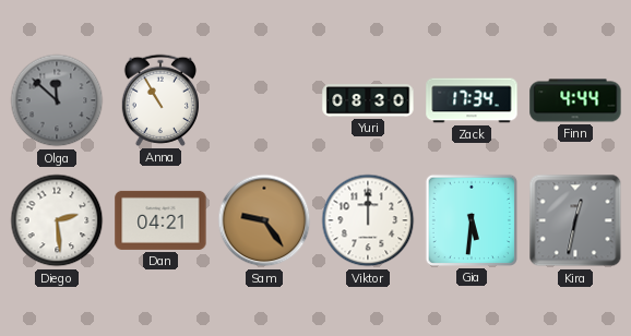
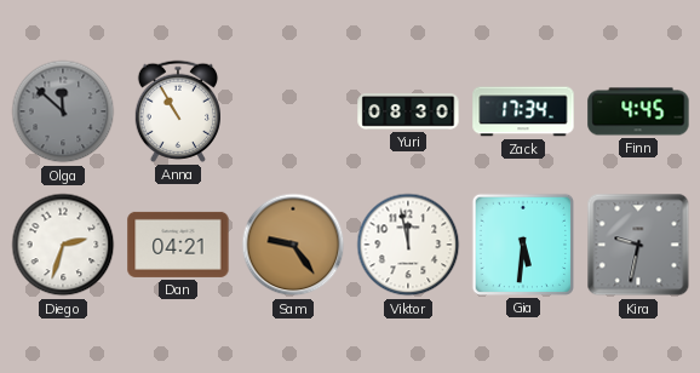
Finn: 4:44 -> 4:45 (638, 111)
Diego: 2:29 -> 2:33 (63, 245)
Viktor: 12:00 -> 11:58 (408, 245)
Kira: 12:32 -> 9:32 (638, 245)
